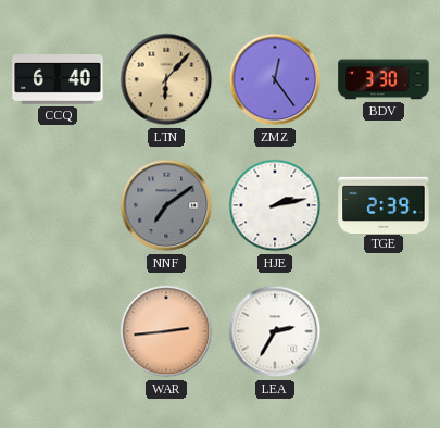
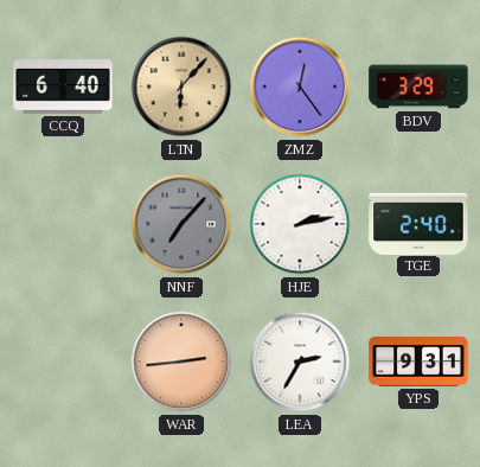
BDV: 3:30 -> 3:29 (418, 87)
NNF: 7:09 -> 7:07 (181, 224)
TGE: 2:39 -> 2:40 (418, 223)
YPS: none -> 9:31 (418, 363)
